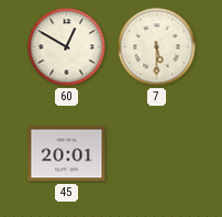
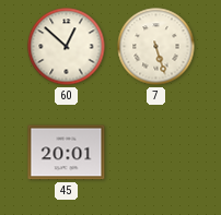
60: 12:50 -> 12:52 (67, 47)
7: 5:30 -> 5:27 (156, 47)
